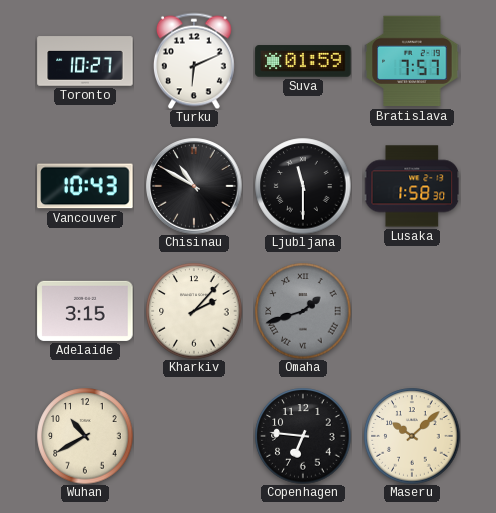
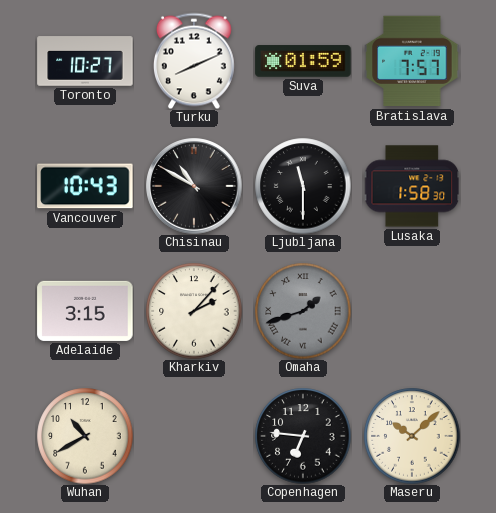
Turku: 6:11 -> 8:11 (194, 61)
